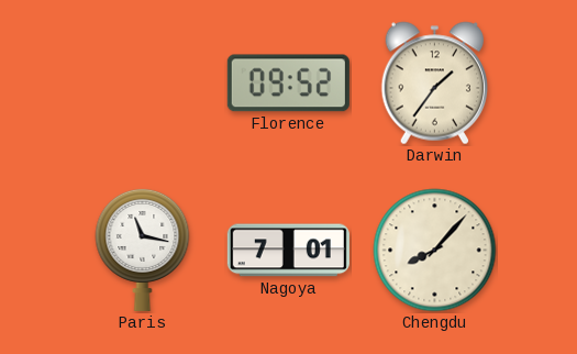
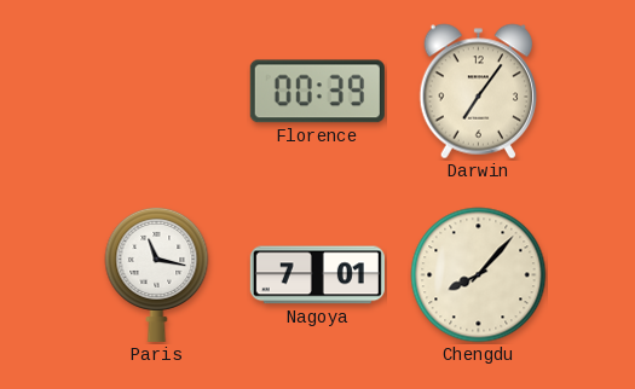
Florence: 09:52 -> 00:39 (317, 92)
Darwin: 1:36 -> 7:06 (479, 92)
